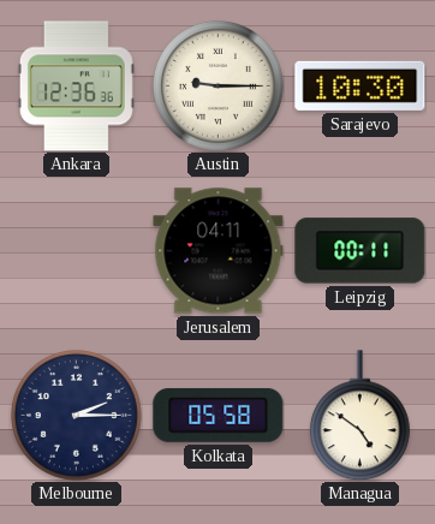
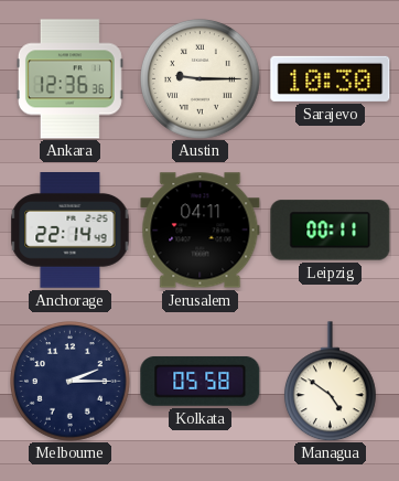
Anchorage: none -> 22:14 (71, 231)
